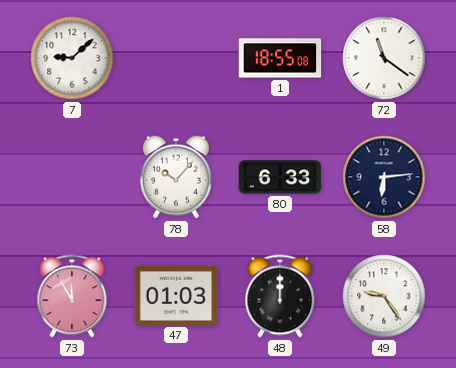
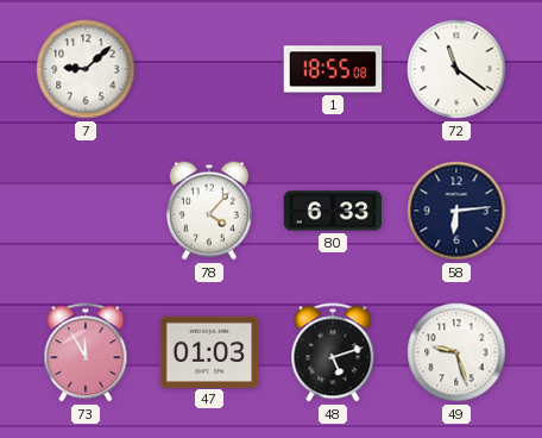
78: 10:07 -> 4:07 (209, 211)
48: 12:00 -> 5:12 (333, 352)
49: 9:24 -> 9:27 (456, 352)
